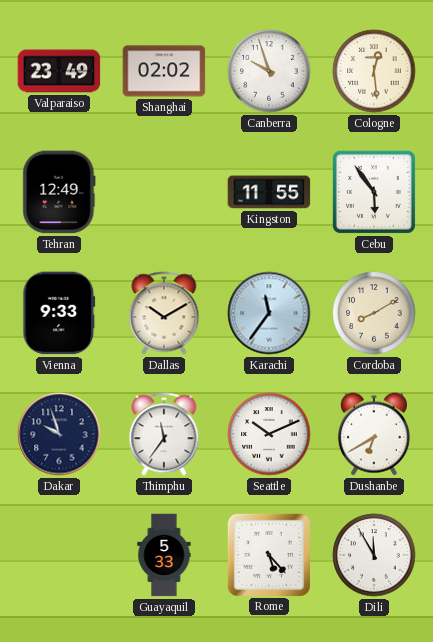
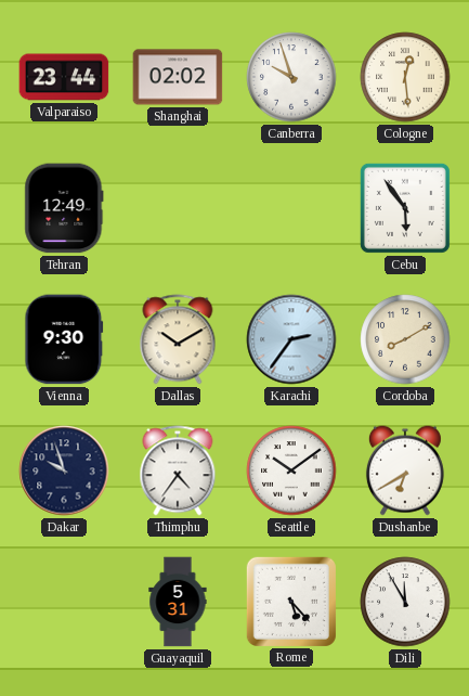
Valparaiso: 23:49 -> 23:44 (64, 77)
Kingston: 11:55 -> none (269, 192)
Vienna: 9:33 -> 9:30 (64, 339)
Karachi: 11:36 -> 2:36 (291, 339)
Thimphu: 11:36 -> 4:36 (178, 471)
Seattle: 10:11 -> 10:09 (291, 471)
Guayaquil: 5:33 -> 5:31 (178, 602)
